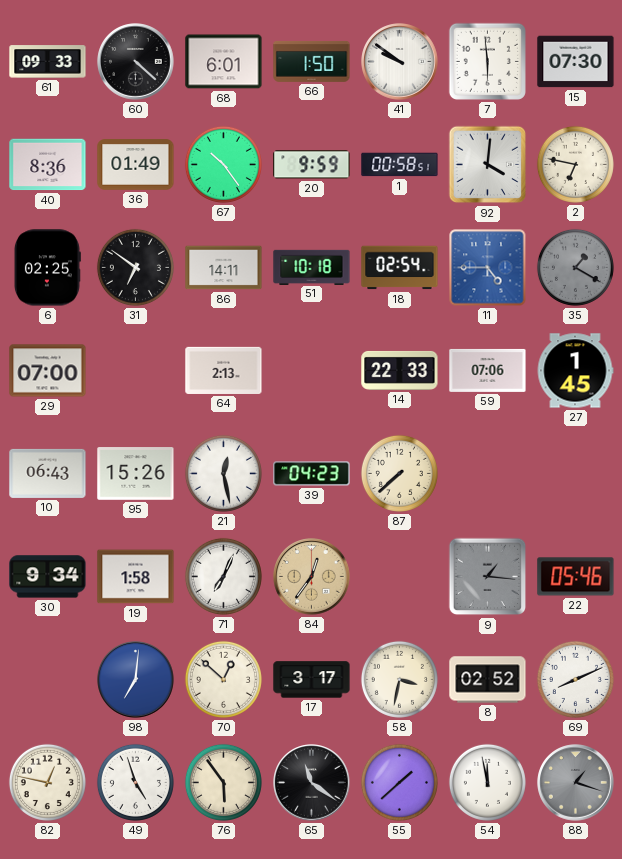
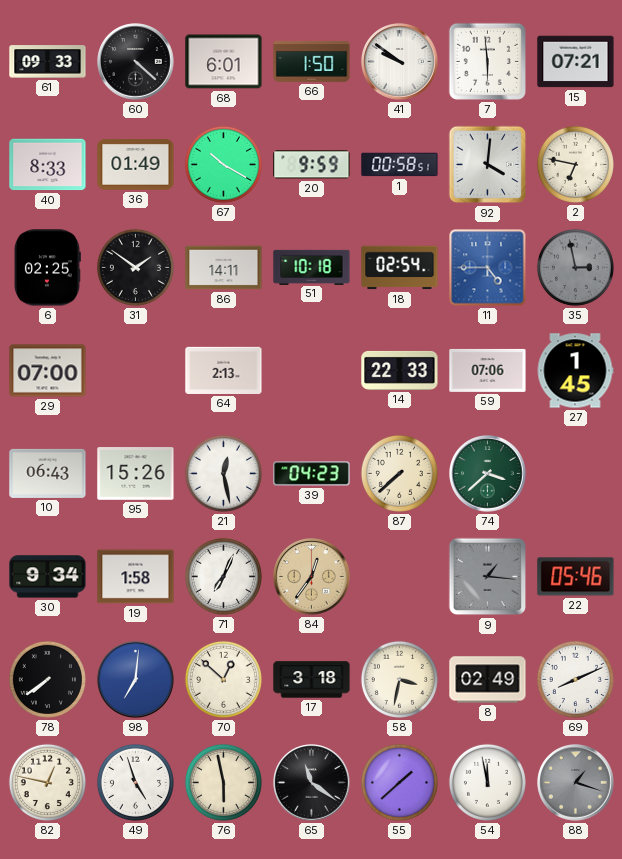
15: 07:30 -> 07:21 (576, 62)
40: 8:36 -> 8:33 (48, 165)
67: 10:24 -> 10:20 (223, 164)
31: 6:51 -> 1:51 (135, 267)
35: 1:20 -> 2:58 (575, 267)
74: none -> 3:38 (488, 474)
78: none -> 7:39 (47, 679)
17: 3:17 -> 3:18 (312, 680)
8: 02:52 -> 02:49 (488, 680)
76: 5:54 -> 5:58 (223, 782)
